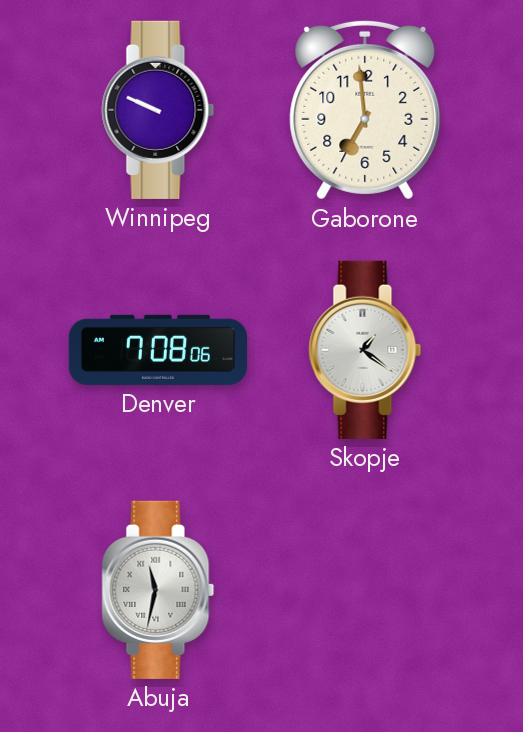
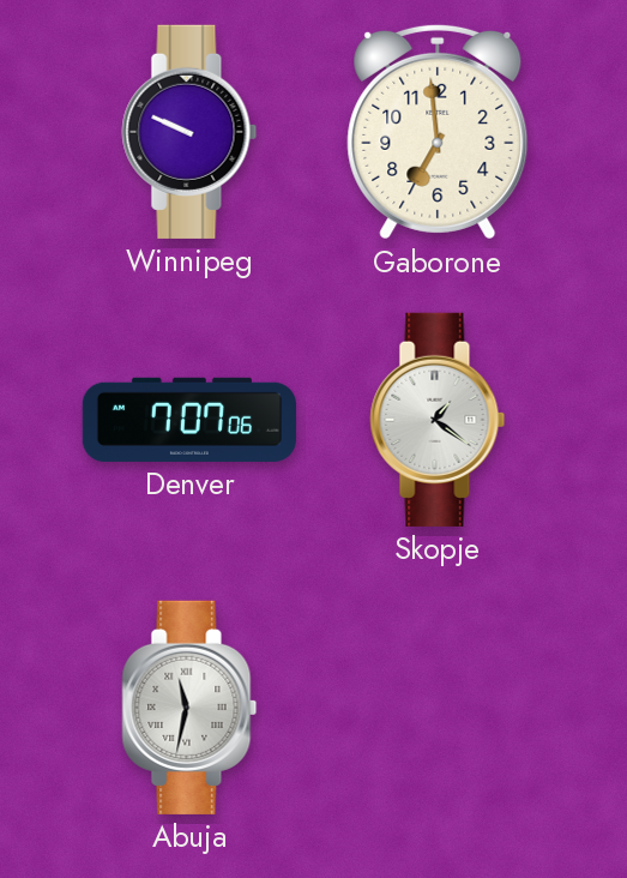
Denver: 7:08 -> 7:07 (189, 420)
